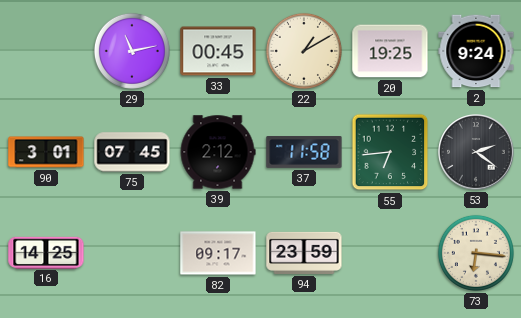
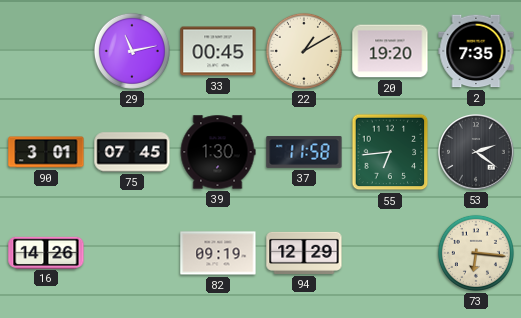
20: 19:25 -> 19:20 (390, 51)
2: 9:24 -> 7:35 (476, 51)
39: 2:12 -> 1:30 (218, 152)
16: 14:25 -> 14:26 (46, 252)
82: 09:17 -> 09:19 (218, 253)
94: 23:59 -> 12:29 (304, 253)
